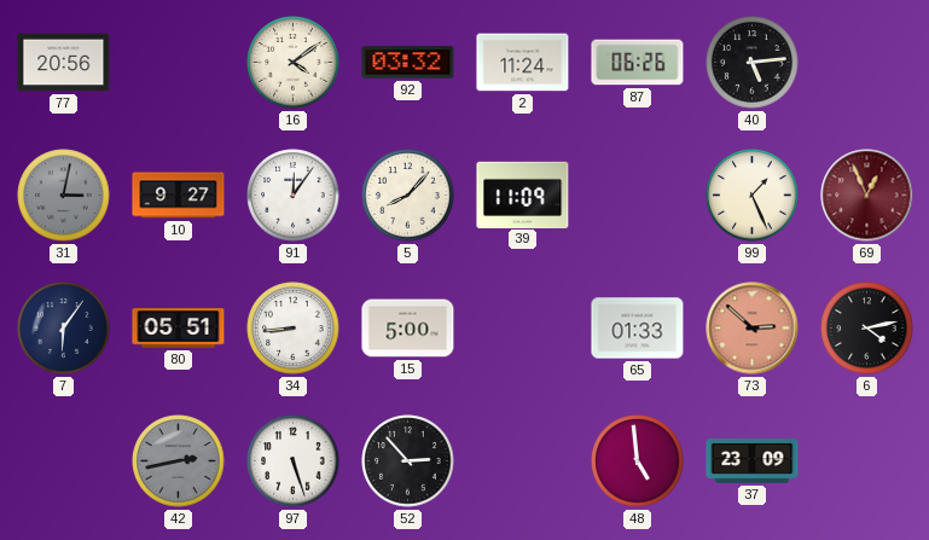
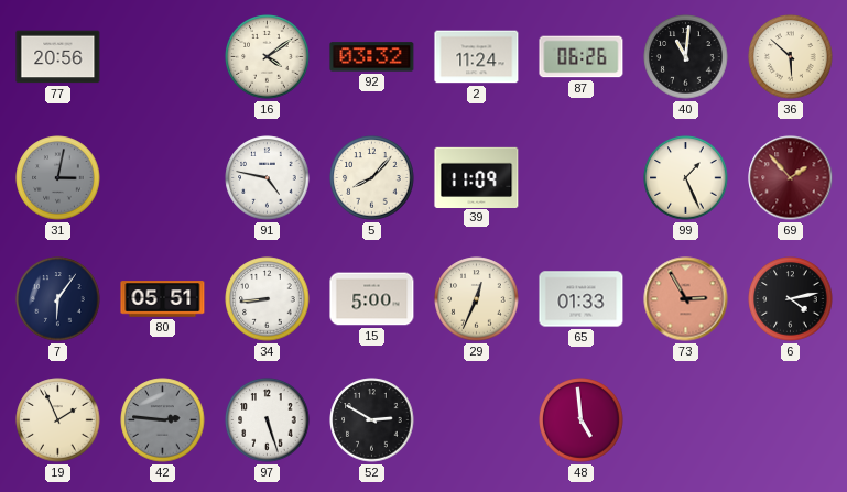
40: 5:14 -> 11:01 (686, 57)
36: none -> 5:52 (791, 57)
10: 9:27 -> none (179, 196)
91: 12:06 -> 4:47 (268, 178)
69: 12:56 -> 1:53 (791, 178)
29: none -> 12:34 (477, 299)
73: 2:52 -> 2:55 (686, 299)
19: none -> 1:56 (58, 420)
42: 2:43 -> 2:46 (163, 420)
52: 2:53 -> 2:50 (372, 420)
37: 23:09 -> none (753, 461)
